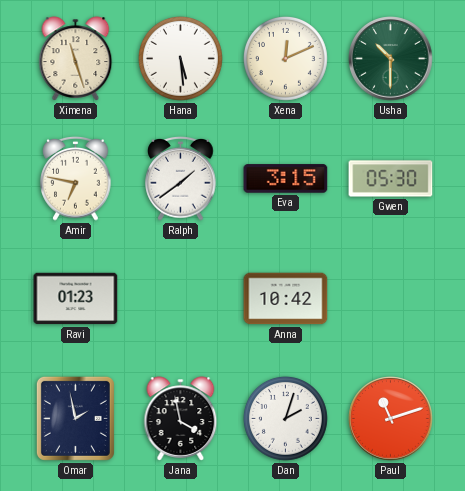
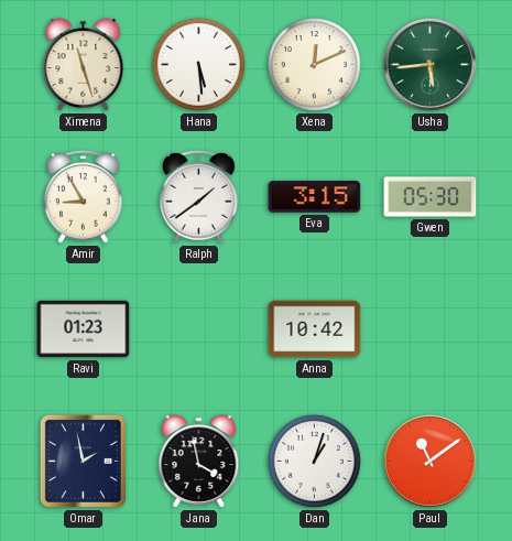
Usha: 10:30 -> 5:44 (431, 65)
Amir: 6:47 -> 8:55 (84, 197)
Dan: 2:03 -> 1:03 (314, 461)
Paul: 11:12 -> 11:09 (431, 462)
